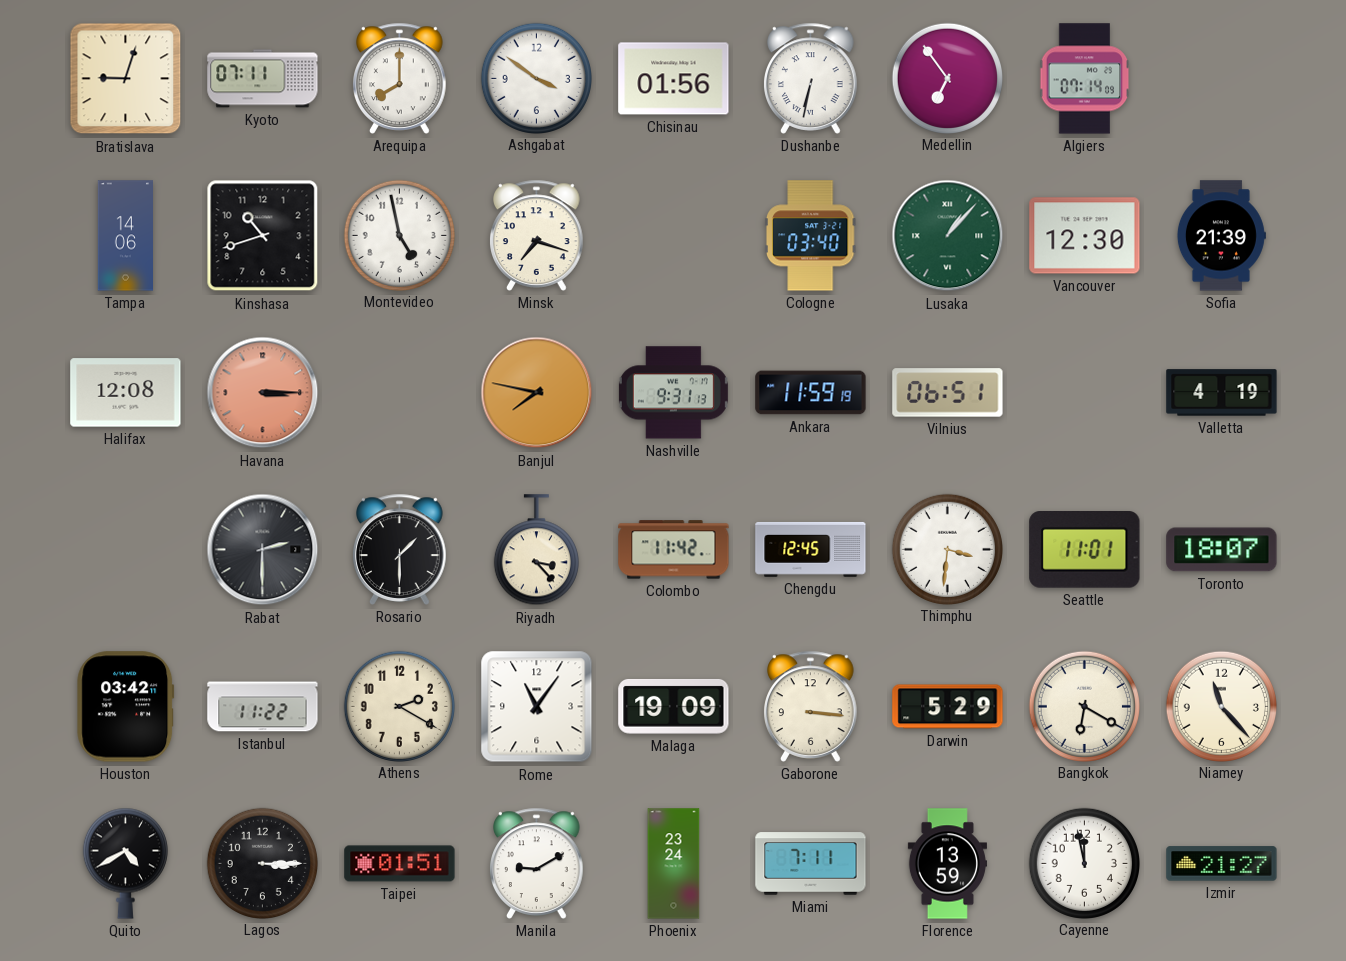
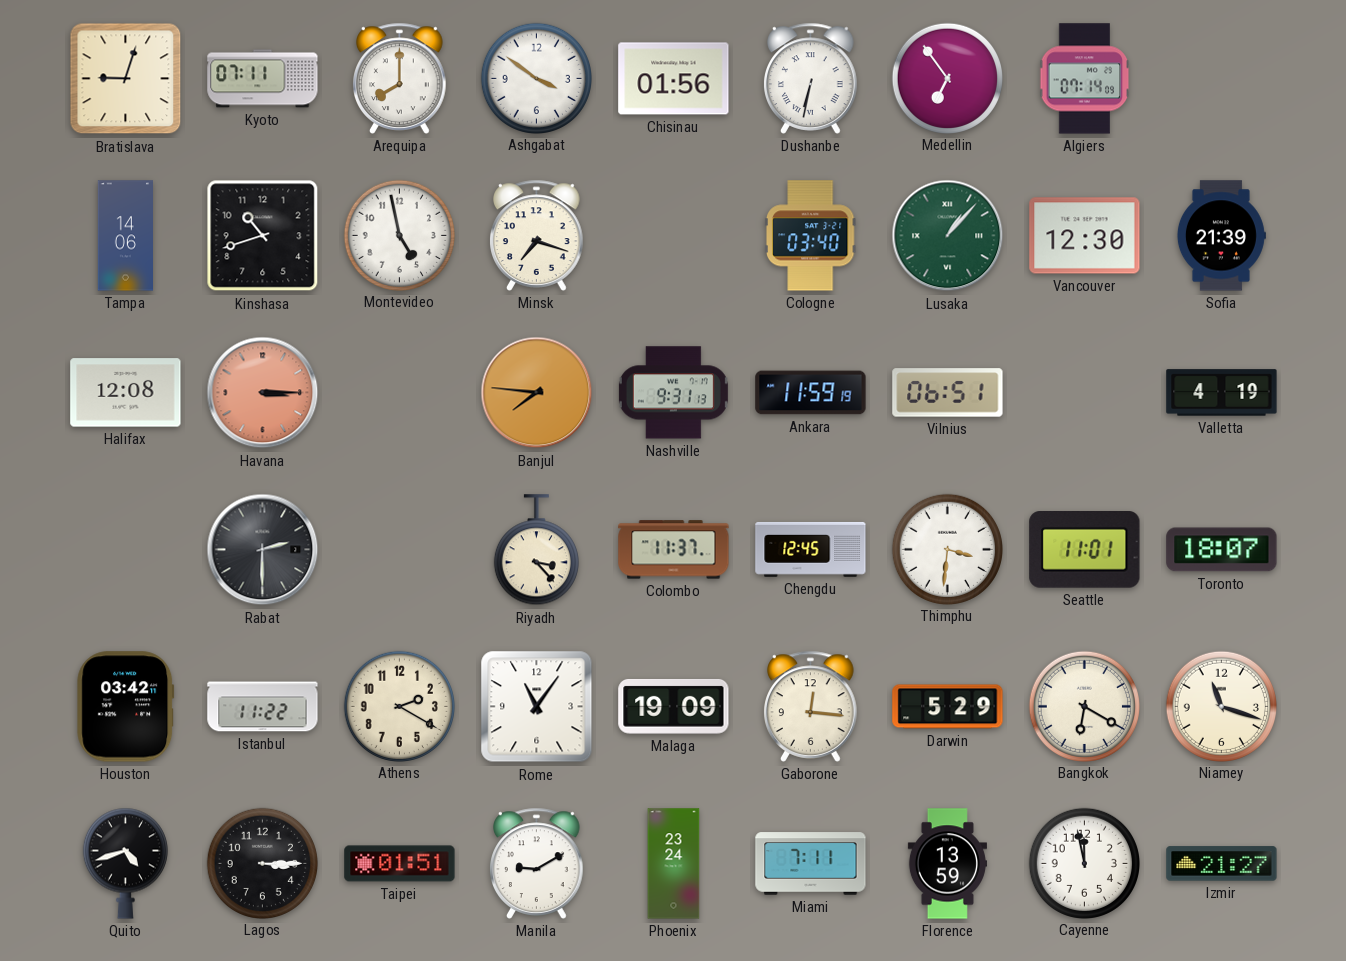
Banjul: 7:47 -> 7:46 (537, 393)
Rosario: 1:30 -> none (400, 549)
Colombo: 11:42 -> 11:37 (674, 550)
Gaborone: 3:16 -> 12:16 (811, 706)
Niamey: 11:23 -> 11:18 (1221, 706)
Quito: 4:40 -> 4:42 (125, 863)
